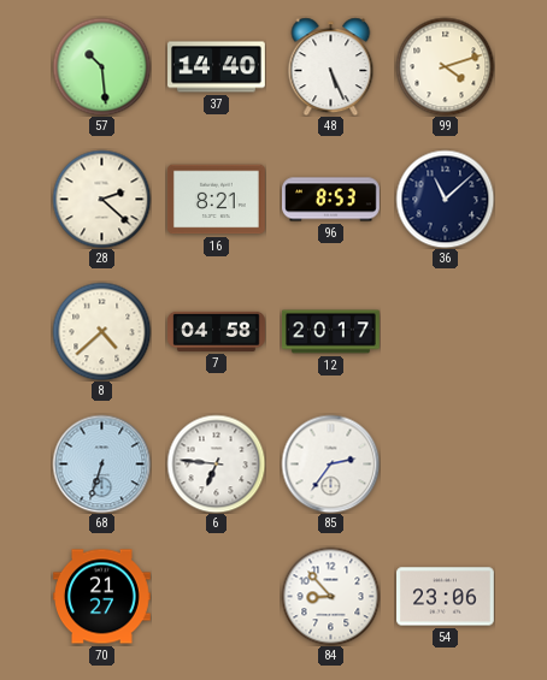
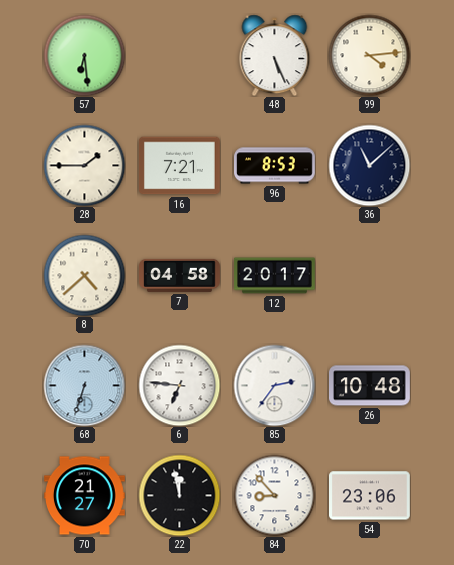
57: 10:29 -> 6:29 (84, 55)
37: 14:40 -> none (217, 67)
99: 4:12 -> 4:14 (369, 55)
28: 2:22 -> 1:45 (84, 165)
16: 8:21 -> 7:21 (180, 166)
26: none -> 10:48 (370, 386)
22: none -> 11:58 (179, 495)
